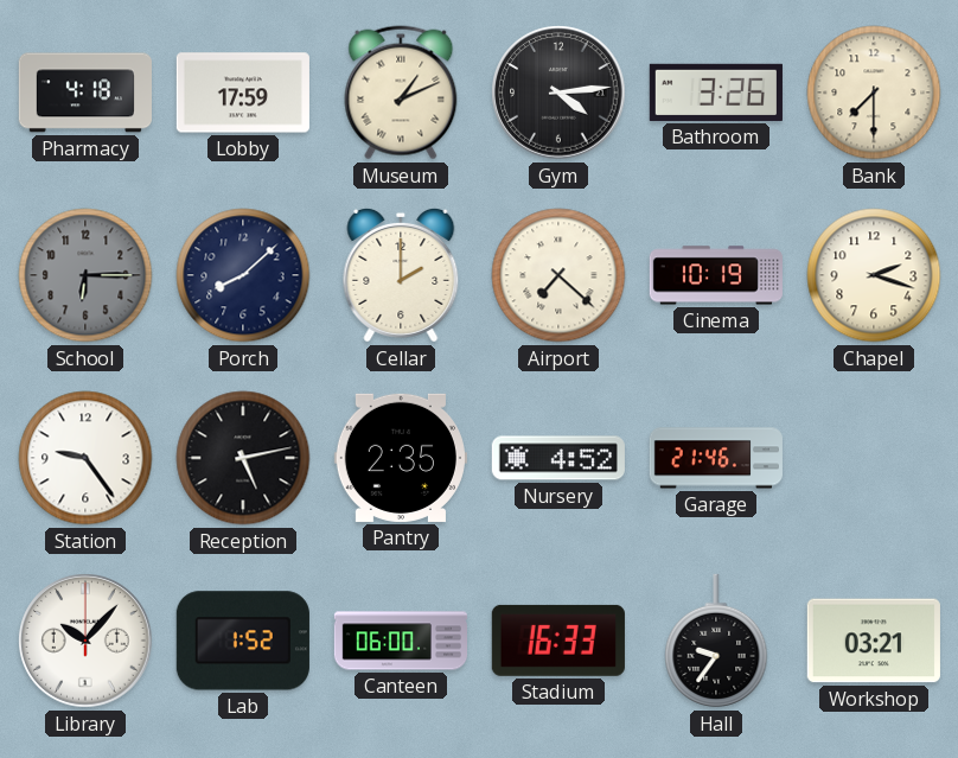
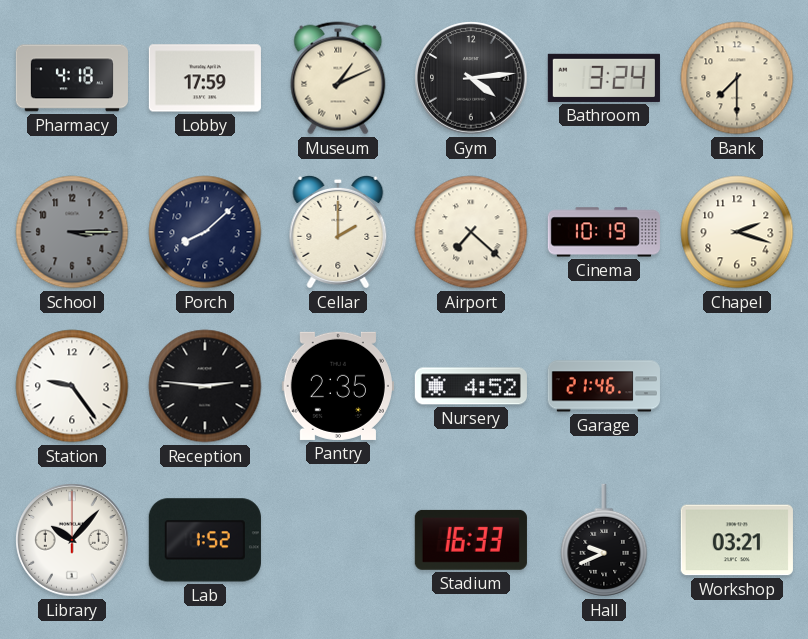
Bathroom: 3:26 -> 3:24 (604, 78)
School: 6:15 -> 3:15 (72, 232)
Reception: 5:13 -> 2:46 (205, 386)
Canteen: 06:00 -> none (400, 641)
Hall: 9:36 -> 9:41 (604, 540)
